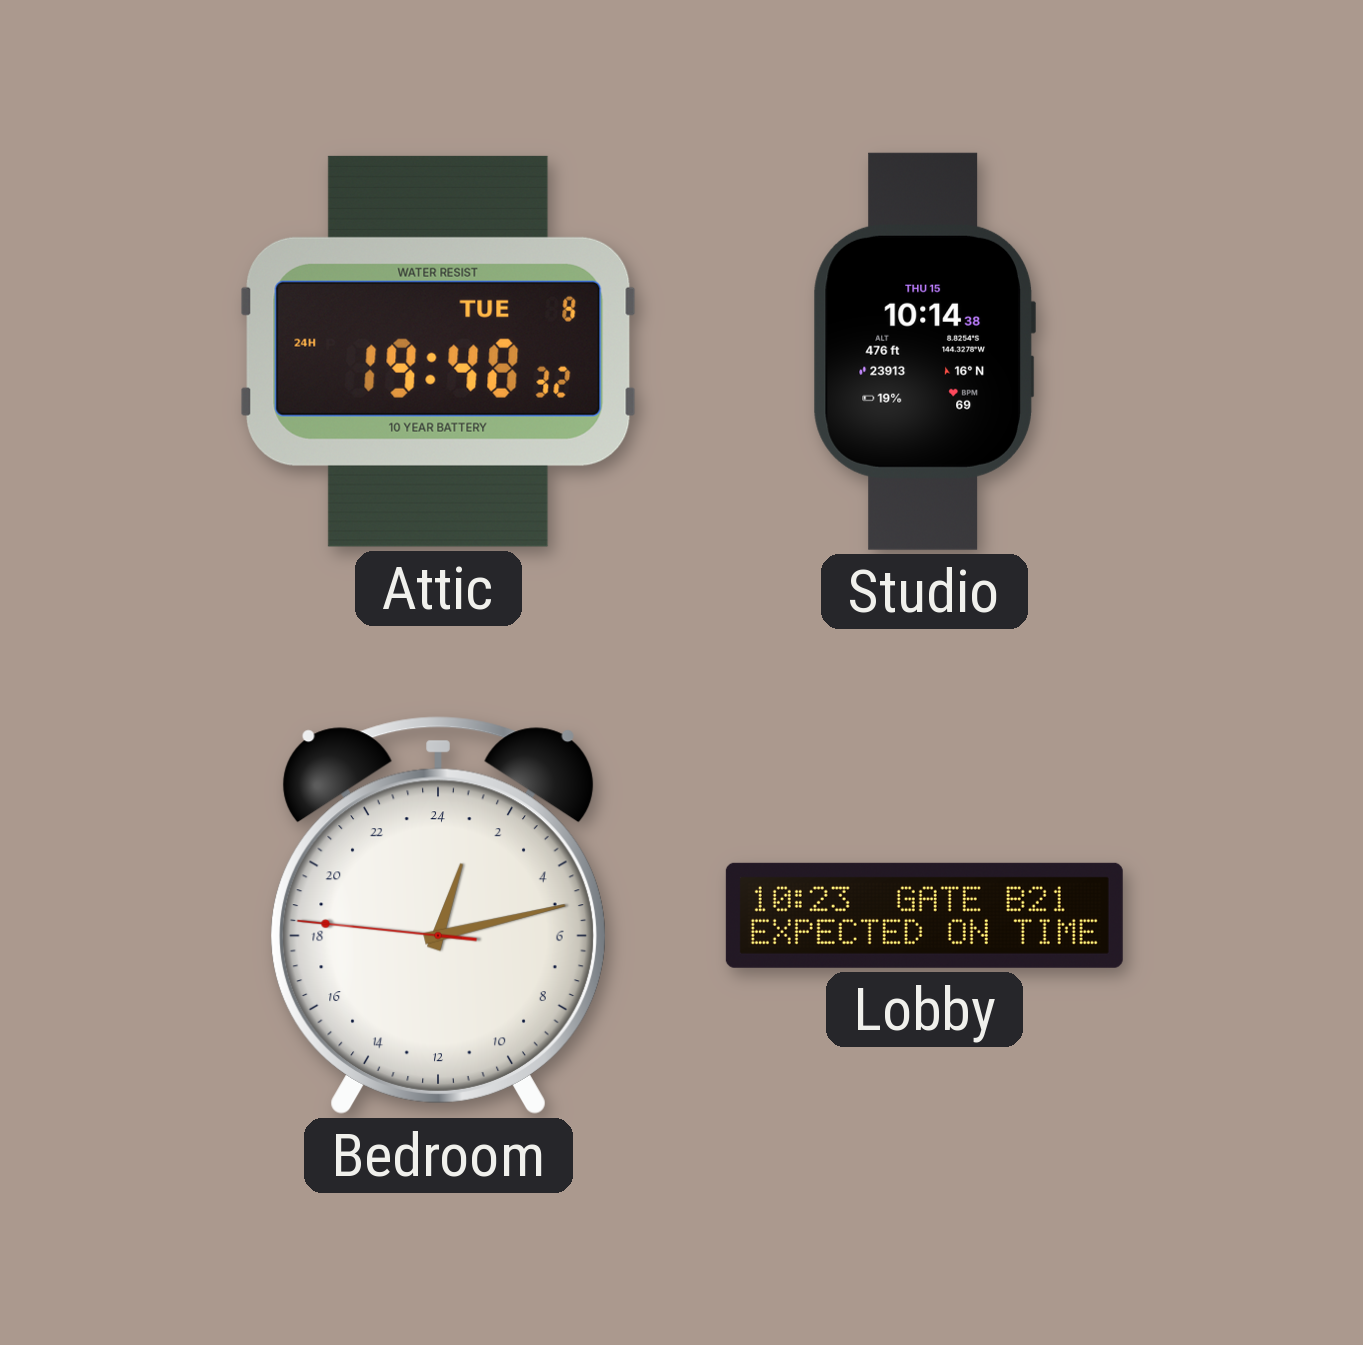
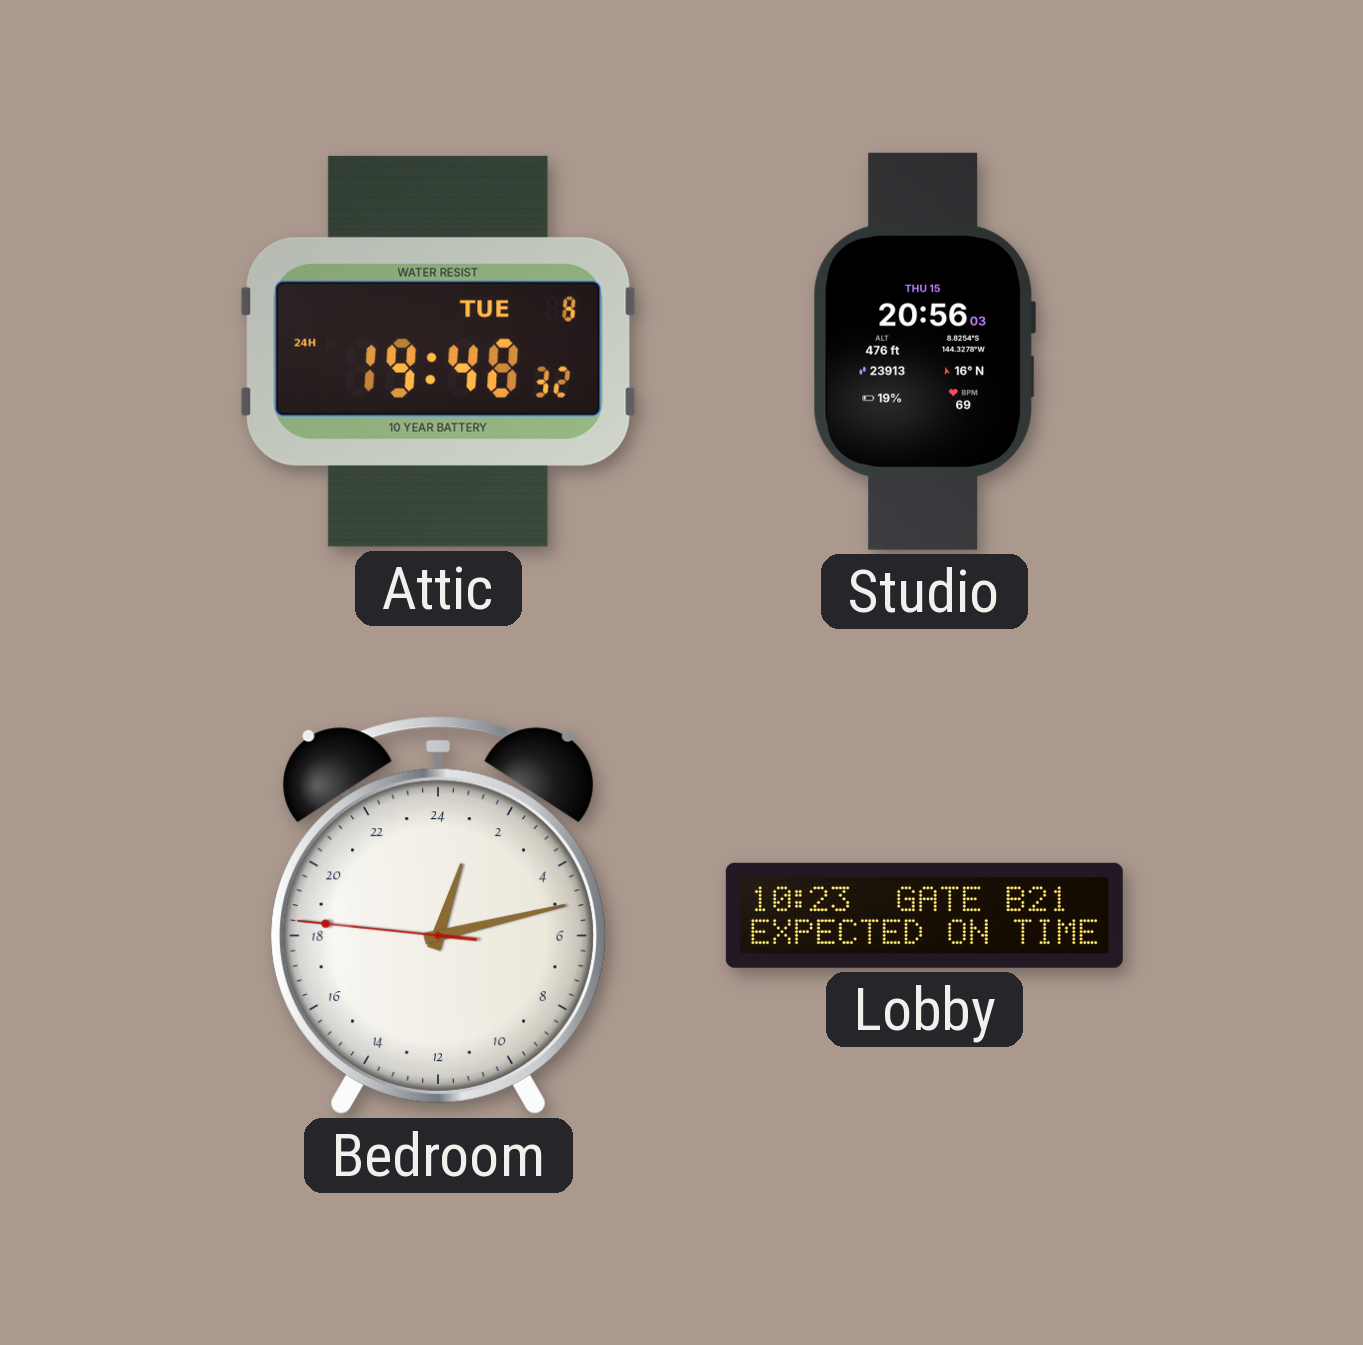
Studio: 10:14 -> 20:56 (924, 351)
